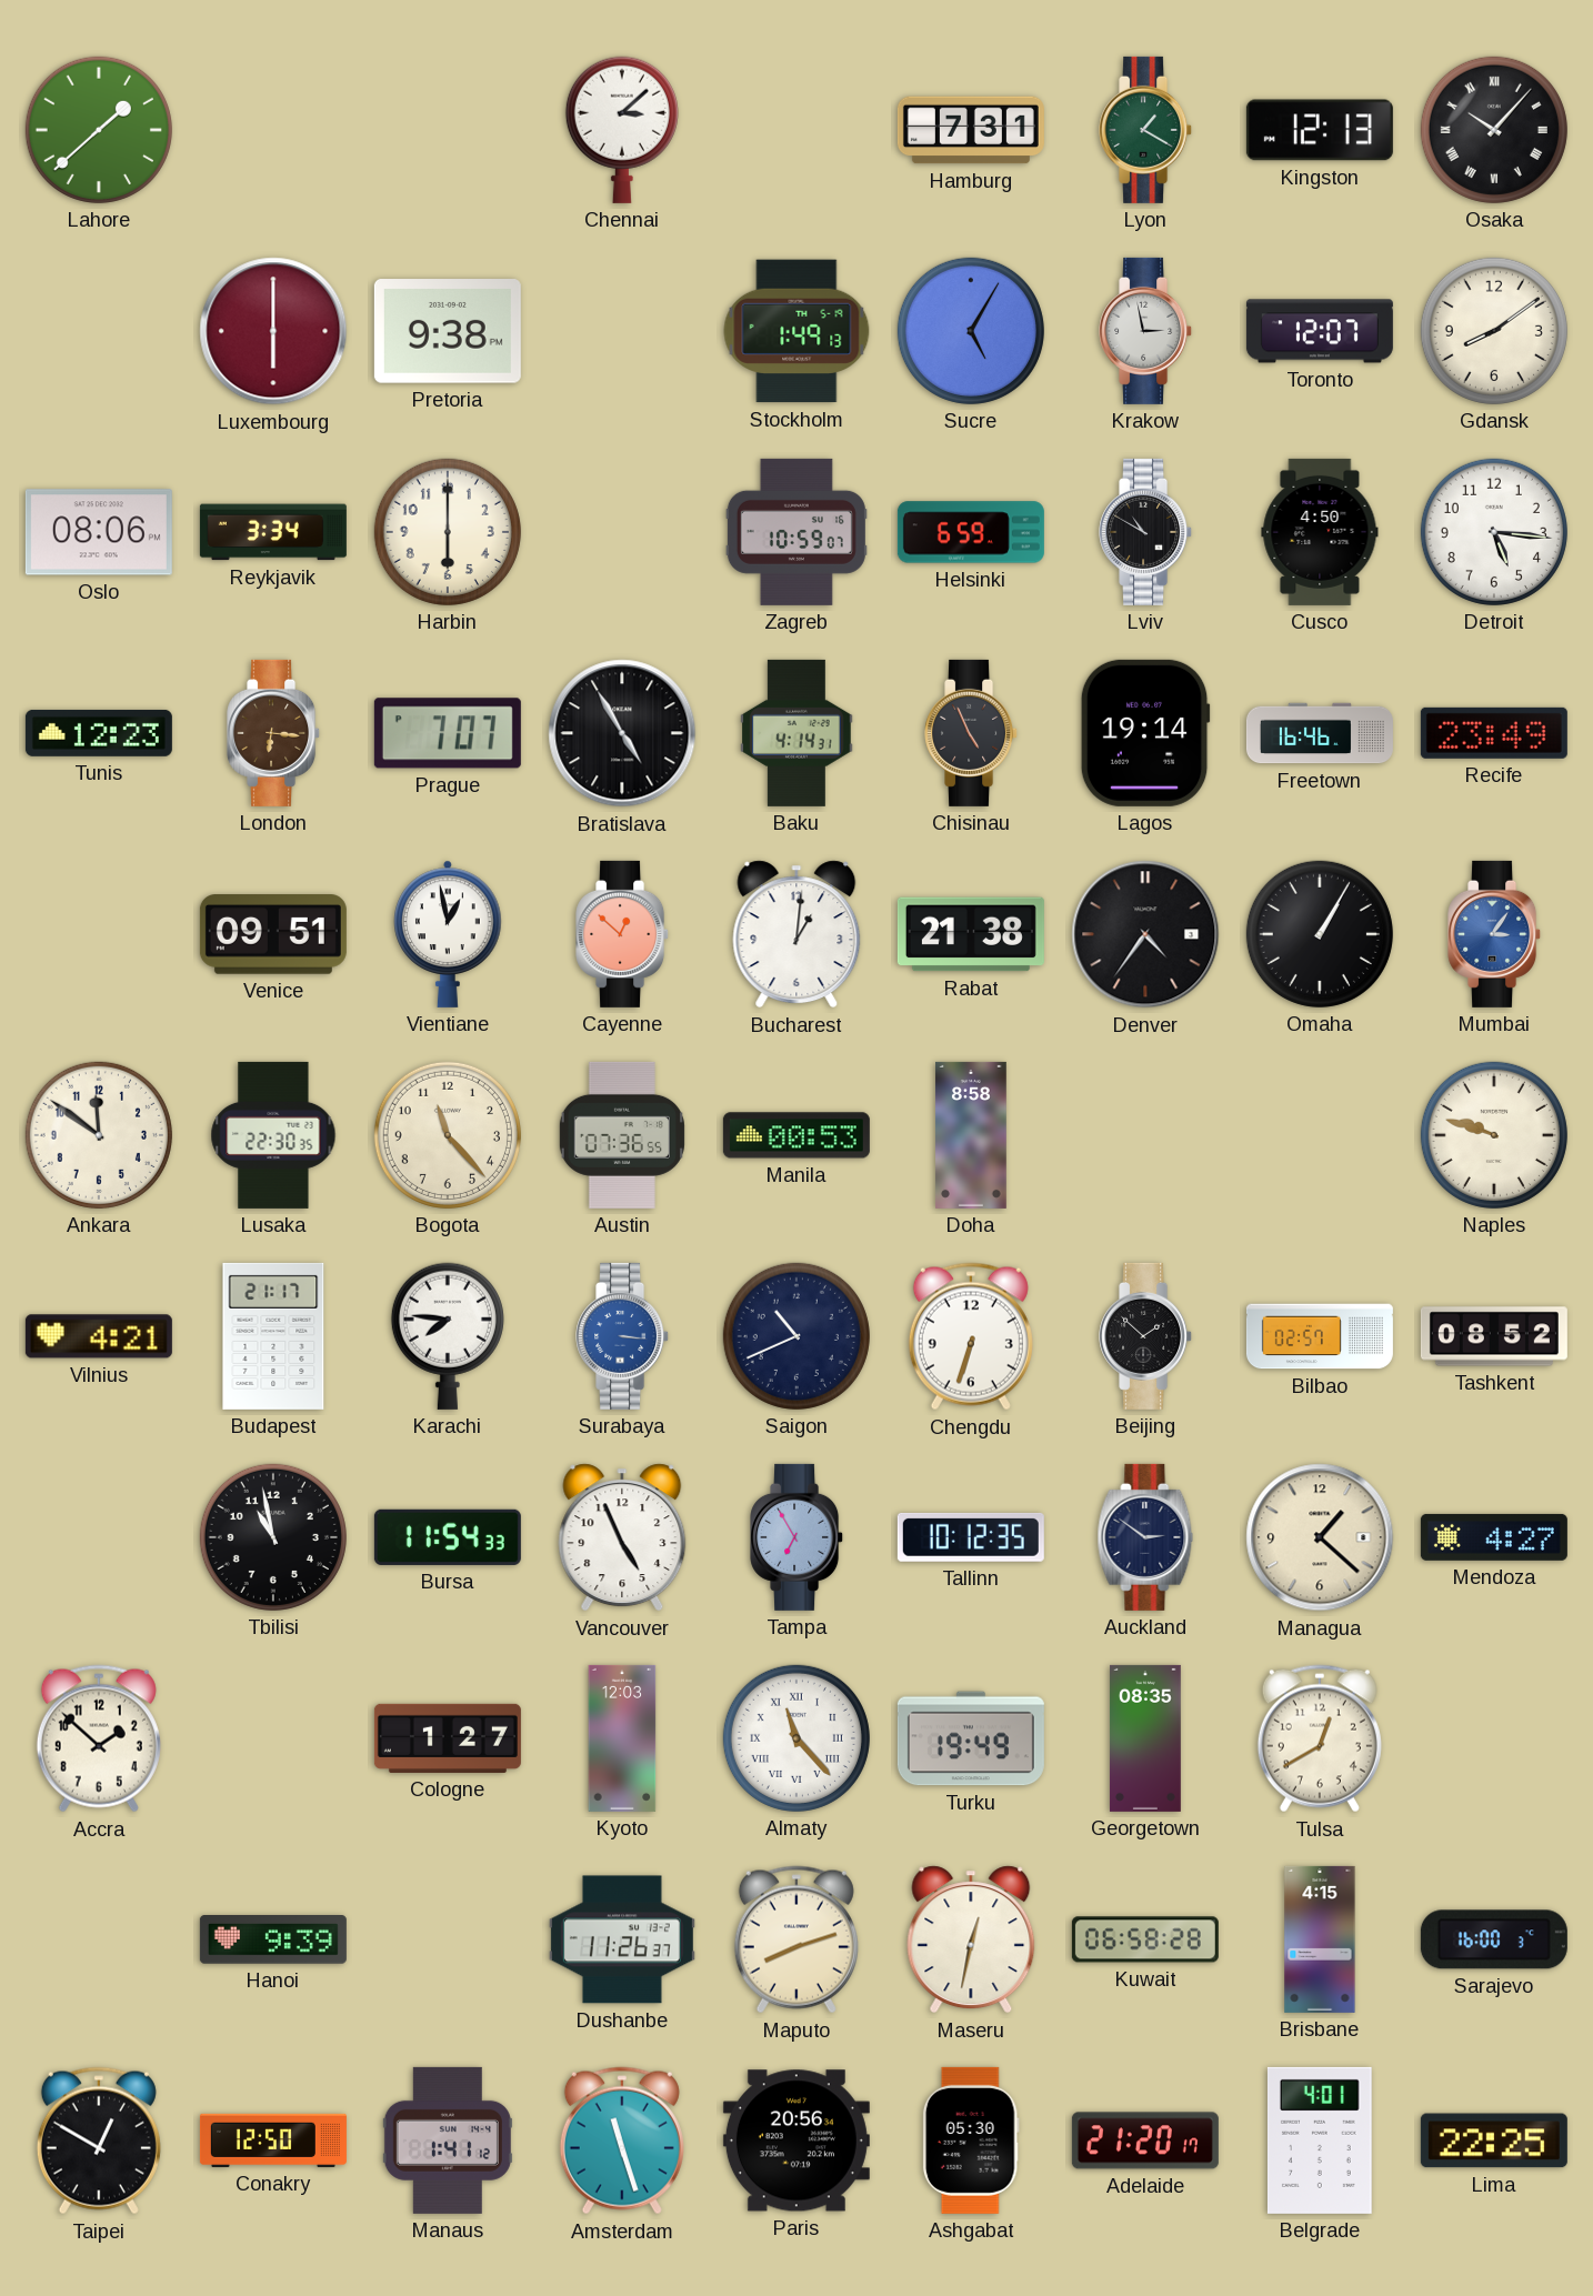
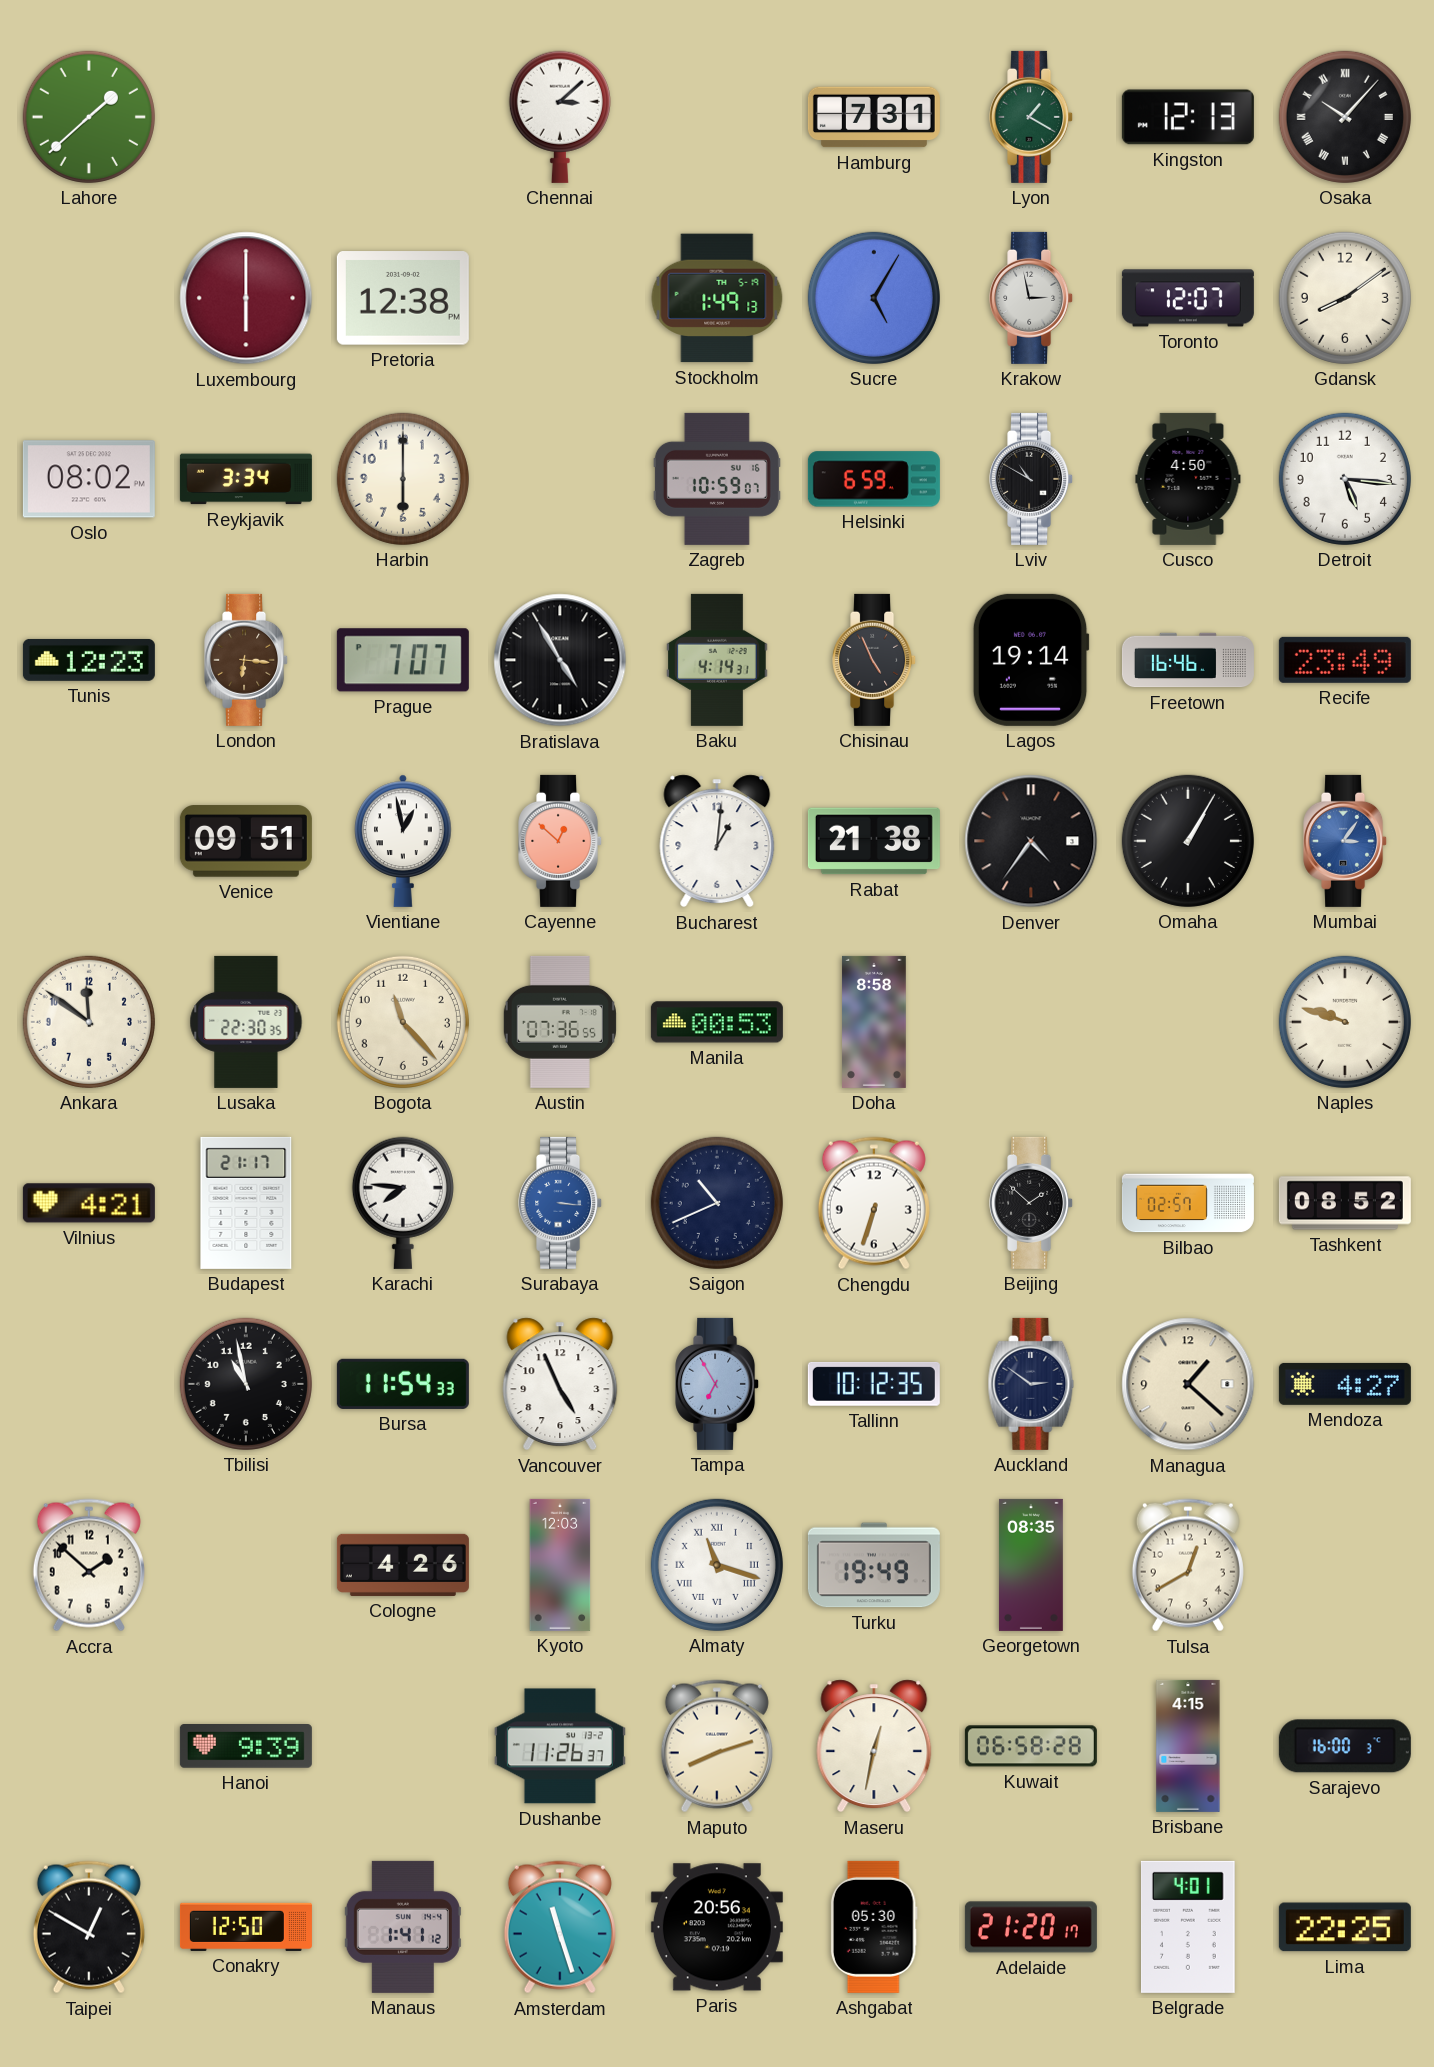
Pretoria: 9:38 -> 12:38 (403, 298)
Oslo: 08:06 -> 08:02 (89, 479)
Cologne: 1:27 -> 4:26 (403, 1565)
Almaty: 11:23 -> 11:18 (717, 1565)
